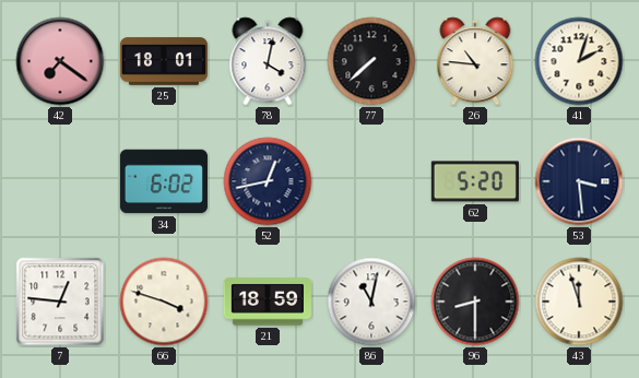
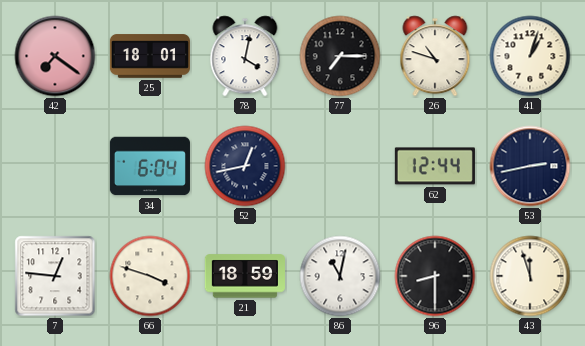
77: 7:38 -> 7:15 (340, 56)
26: 10:46 -> 10:48 (435, 56)
41: 2:03 -> 1:03 (530, 56)
34: 6:02 -> 6:04 (150, 166)
62: 5:20 -> 12:44 (435, 166)
53: 3:29 -> 2:43 (530, 166)
